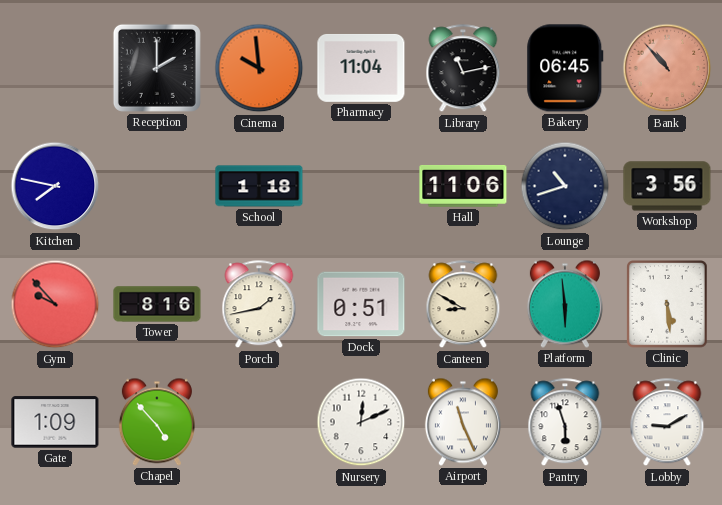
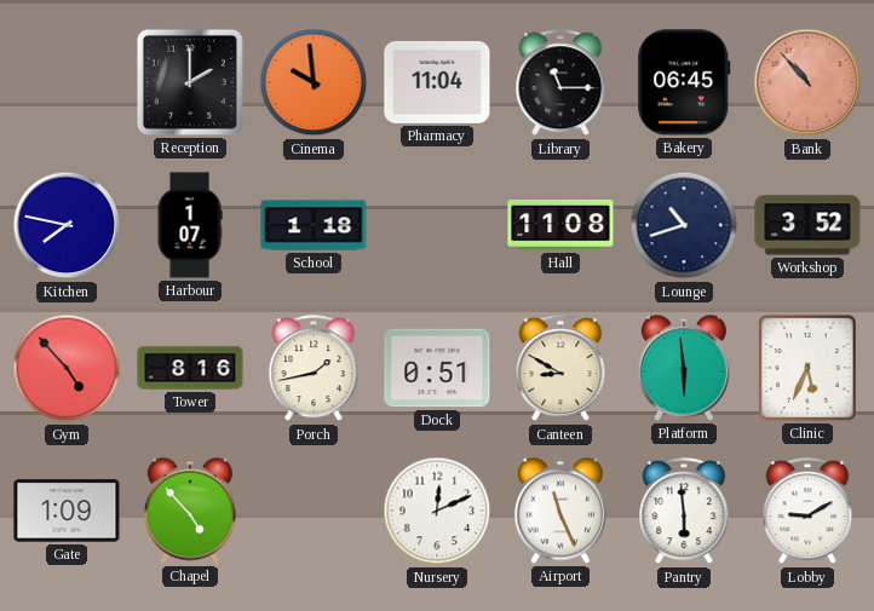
Library: 11:13 -> 11:15 (560, 83)
Harbour: none -> 1:07 (190, 225)
Hall: 11:06 -> 11:08 (560, 225)
Workshop: 3:56 -> 3:52 (807, 225)
Gym: 9:53 -> 4:53 (67, 368)
Clinic: 5:29 -> 5:34 (809, 368)
Pantry: 5:57 -> 5:59 (684, 512)
